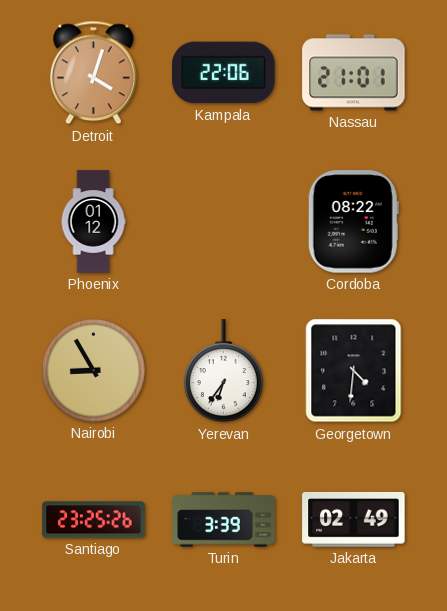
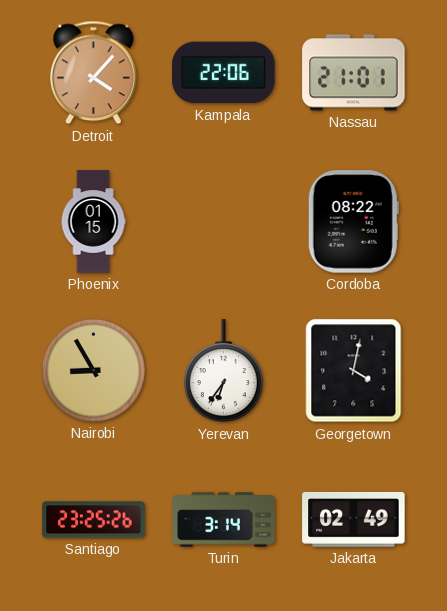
Detroit: 4:03 -> 4:07 (94, 73)
Phoenix: 01:12 -> 01:15 (93, 222)
Georgetown: 4:31 -> 4:02 (354, 371)
Turin: 3:39 -> 3:14 (224, 520)
